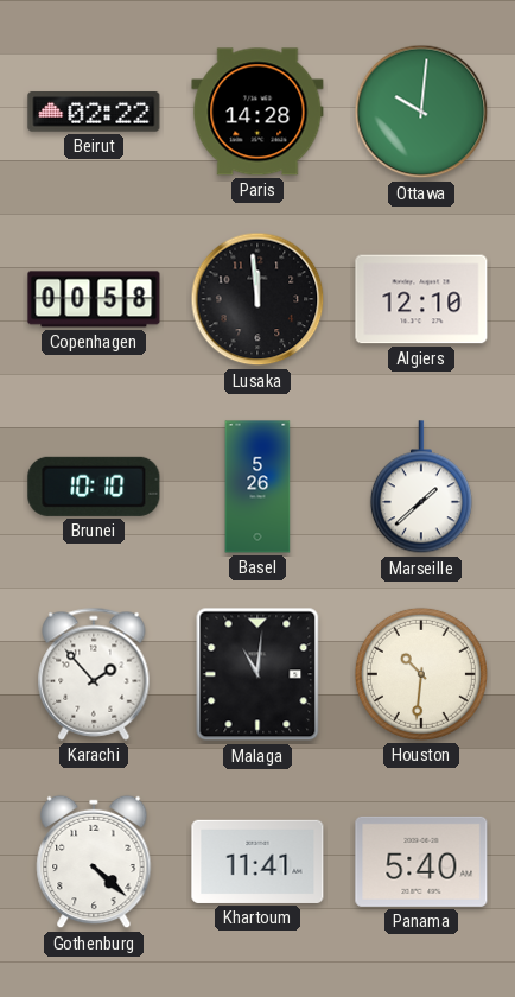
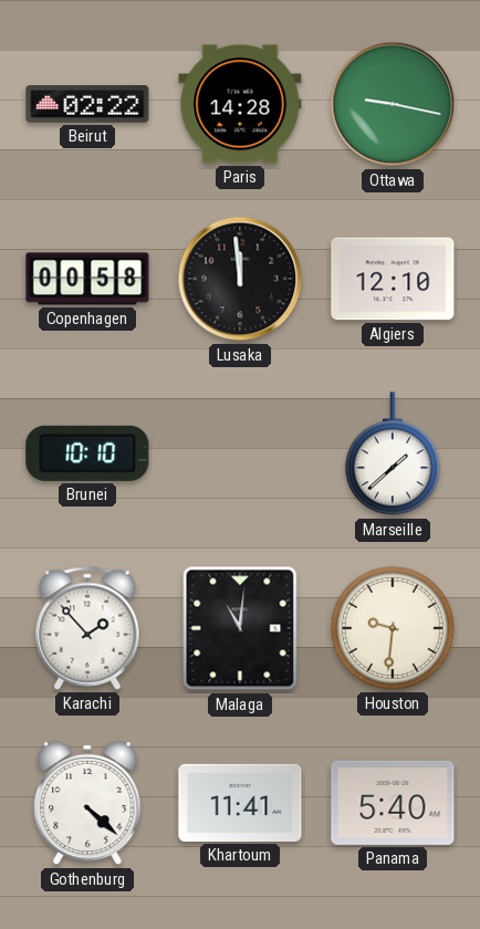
Ottawa: 10:01 -> 9:17 (393, 104)
Basel: 5:26 -> none (257, 487)
Houston: 10:31 -> 9:31 (393, 628)
